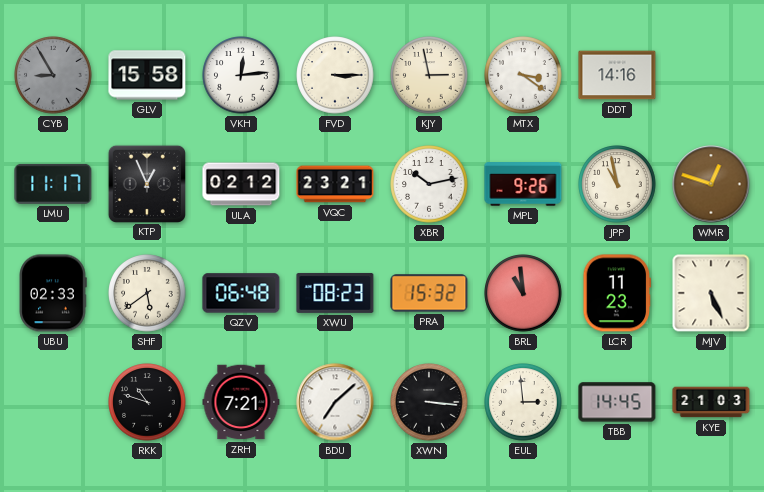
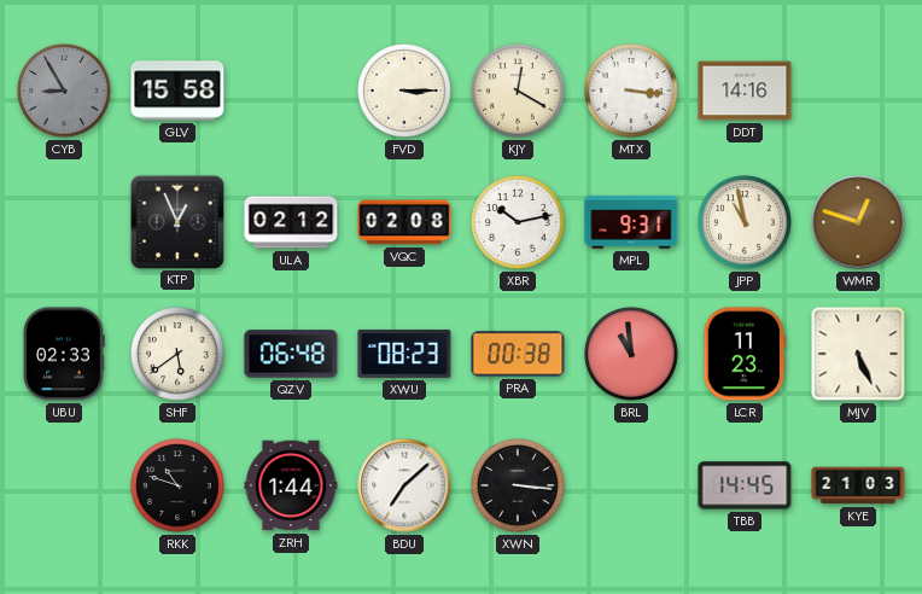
VKH: 12:14 -> none (241, 75)
KJY: 2:58 -> 12:20 (518, 91)
MTX: 3:21 -> 3:16 (631, 91)
LMU: 11:17 -> none (53, 184)
VQC: 23:21 -> 02:08 (404, 222)
MPL: 9:26 -> 9:31 (631, 222)
PRA: 15:32 -> 00:38 (518, 354)
ZRH: 7:21 -> 1:44 (291, 485)
EUL: 2:59 -> none (523, 402)
